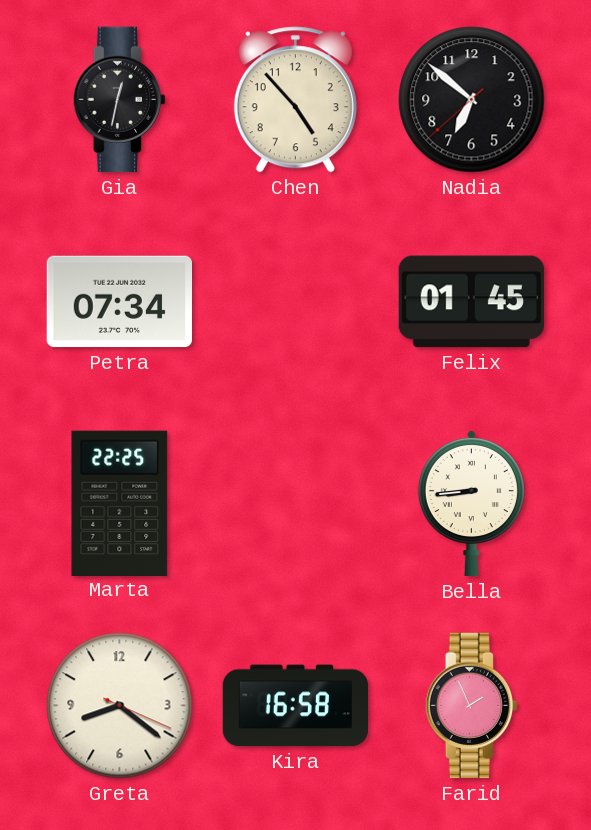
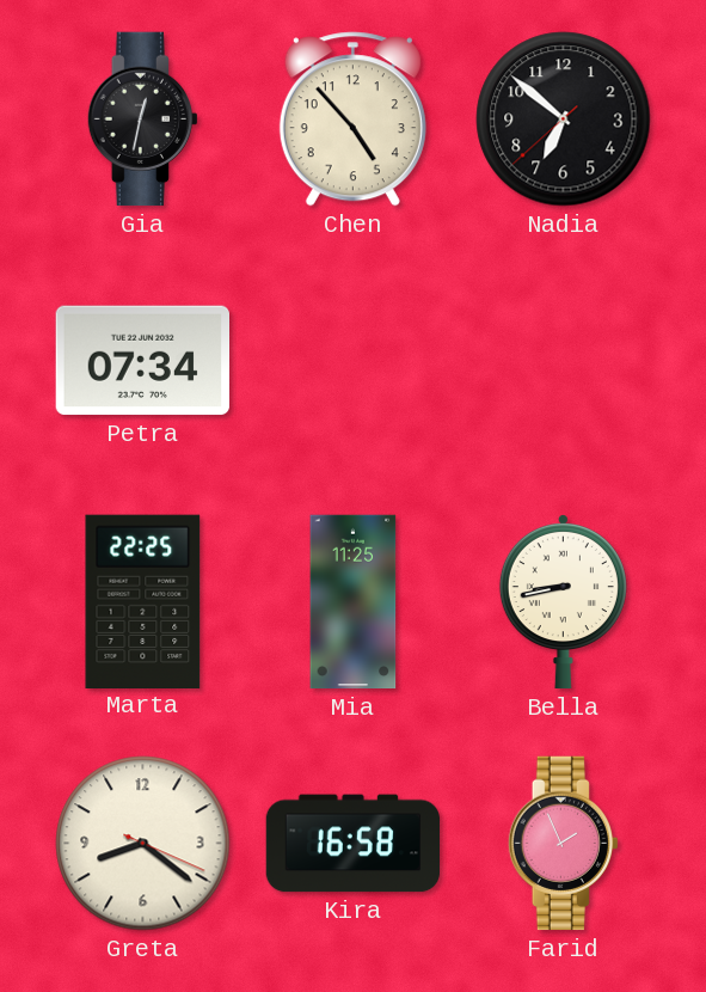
Felix: 01:45 -> none (471, 302)
Mia: none -> 11:25 (354, 602)
Bella: 8:44 -> 8:43 (563, 601)
